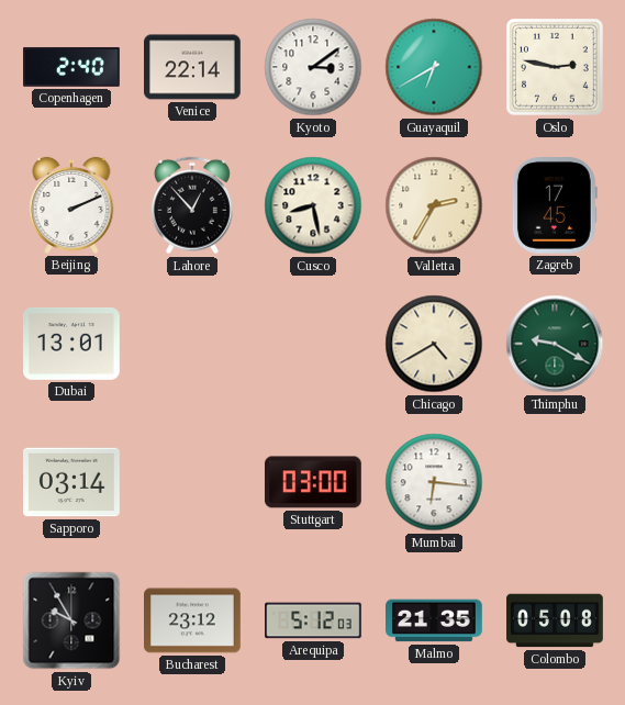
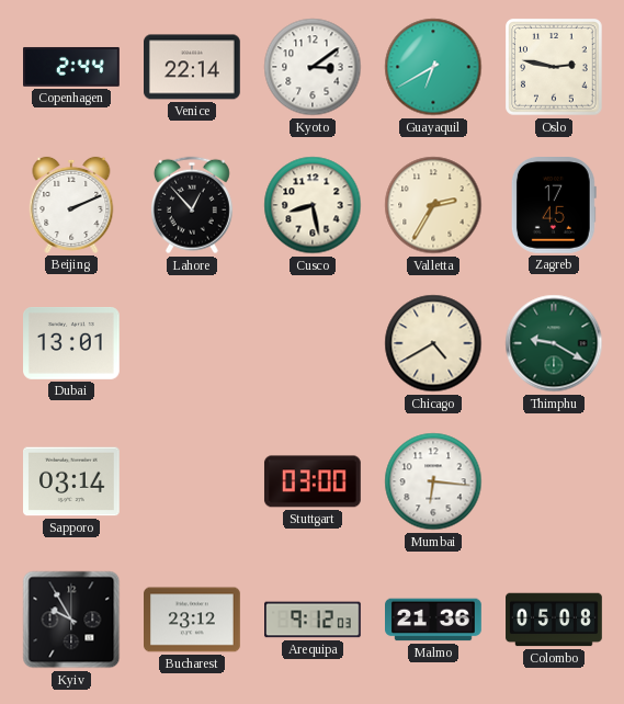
Copenhagen: 2:40 -> 2:44 (72, 67)
Arequipa: 5:12 -> 9:12 (314, 620)
Malmo: 21:35 -> 21:36 (434, 620)
